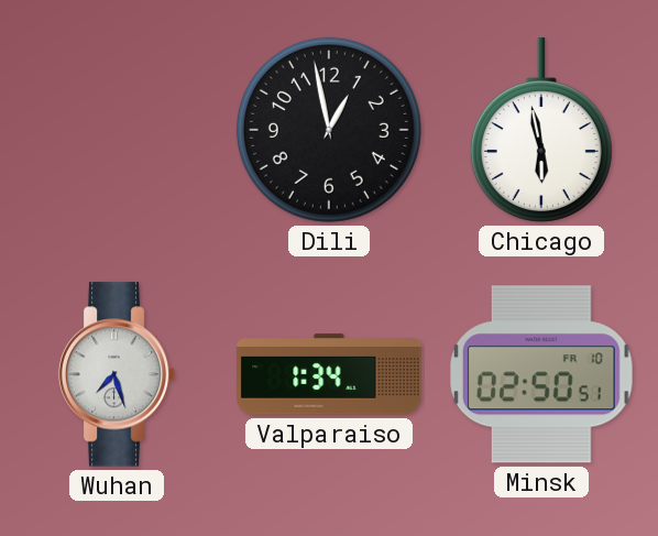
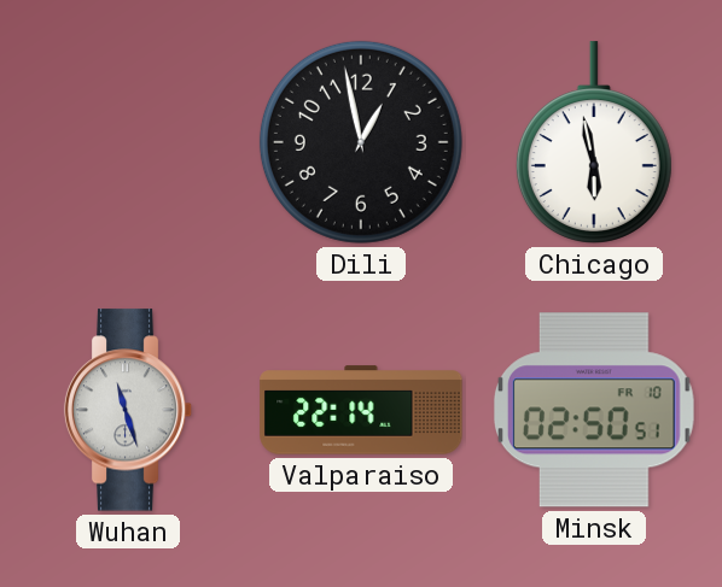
Wuhan: 7:27 -> 11:27 (128, 410)
Valparaiso: 1:34 -> 22:14 (361, 410)
